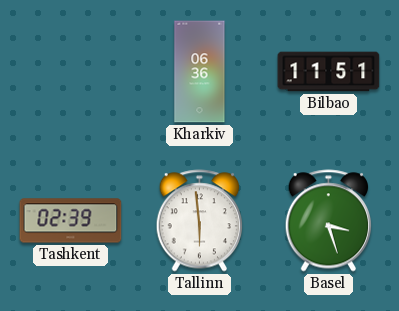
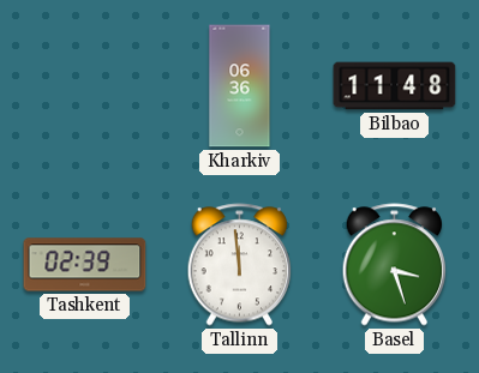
Bilbao: 11:51 -> 11:48 (395, 86)
Tallinn: 5:59 -> 11:59 (240, 265)
